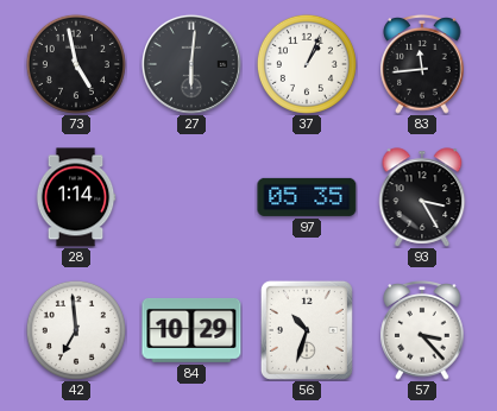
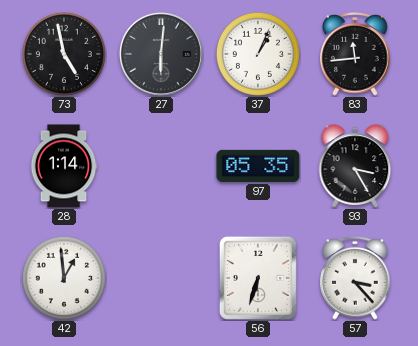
42: 6:59 -> 12:59 (64, 278)
84: 10:29 -> none (191, 330)
56: 10:33 -> 6:33 (258, 278)
